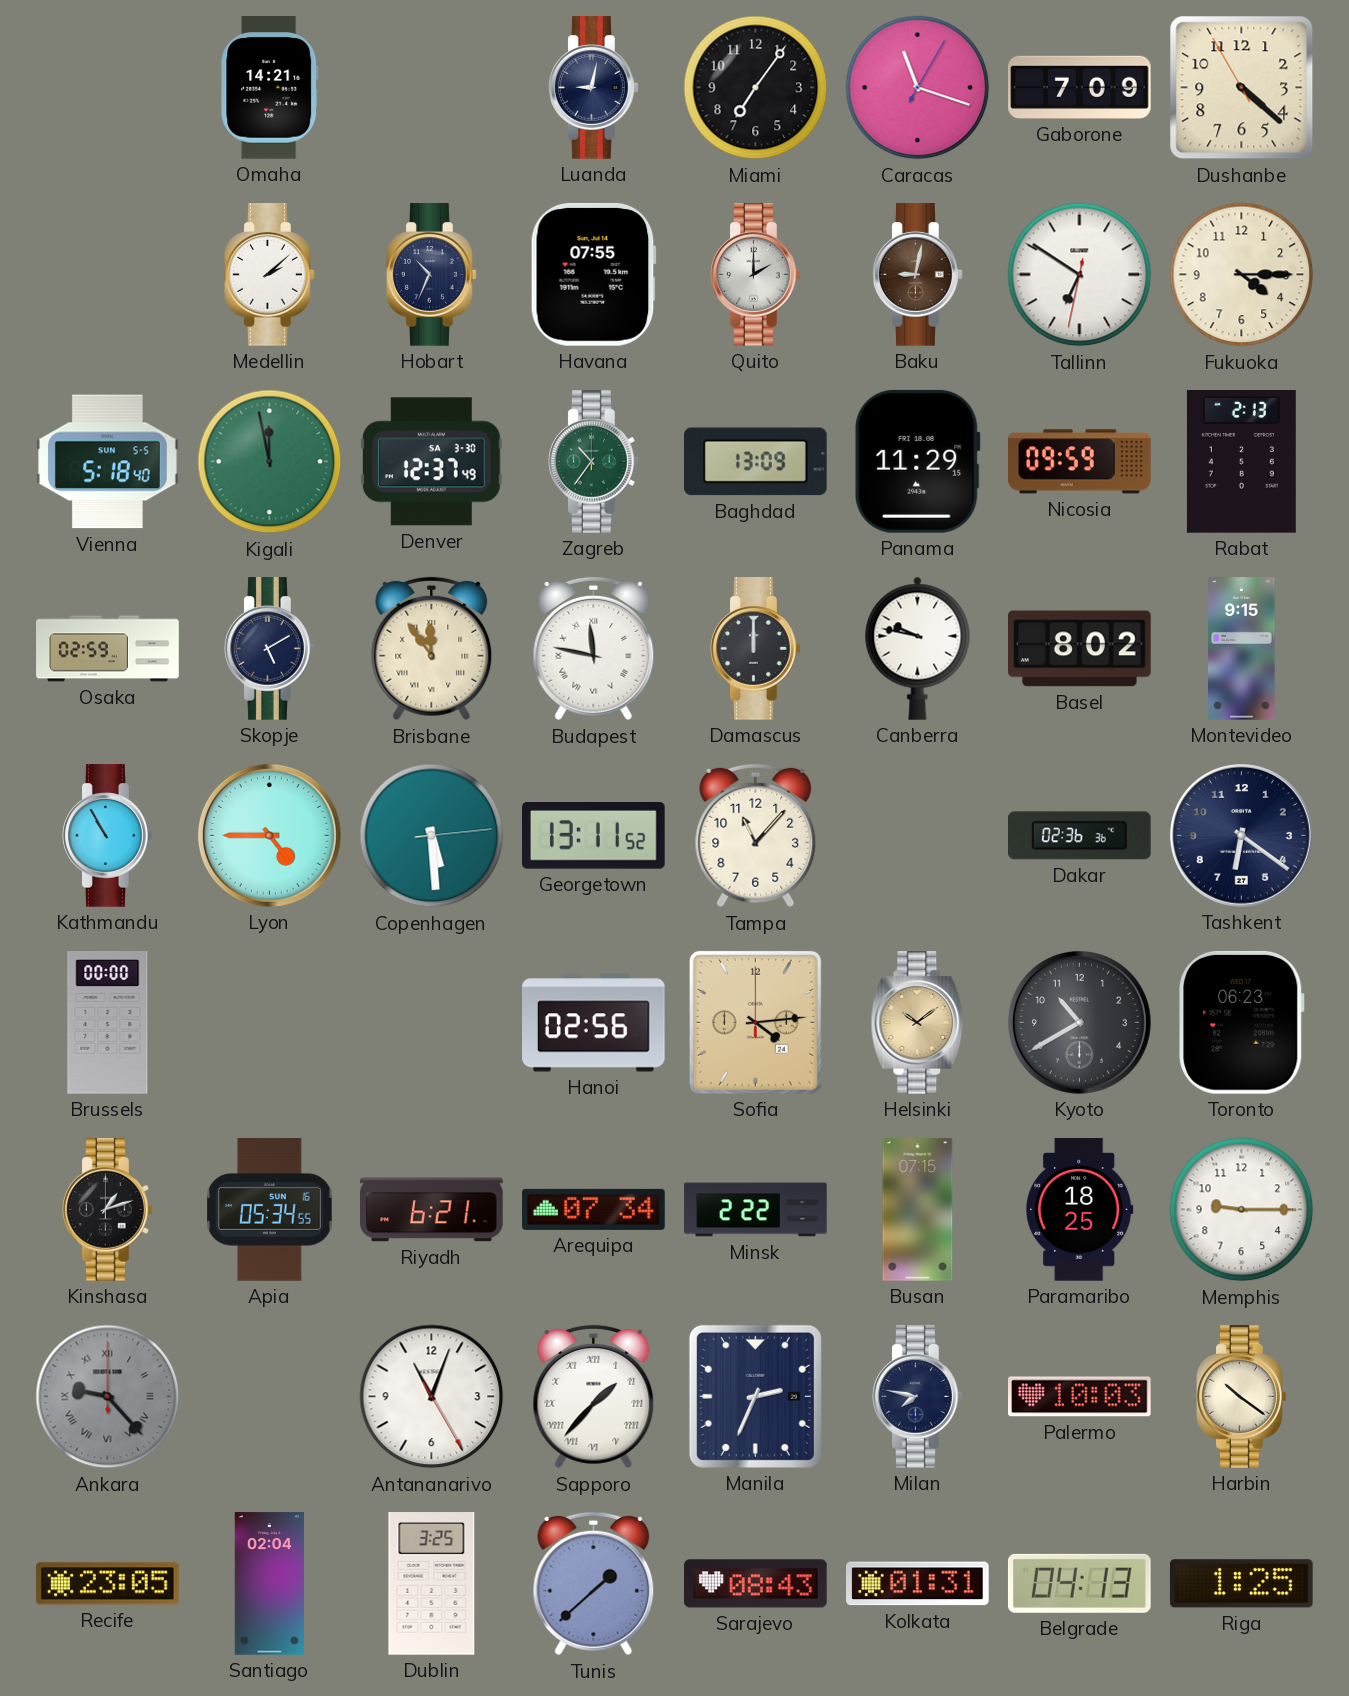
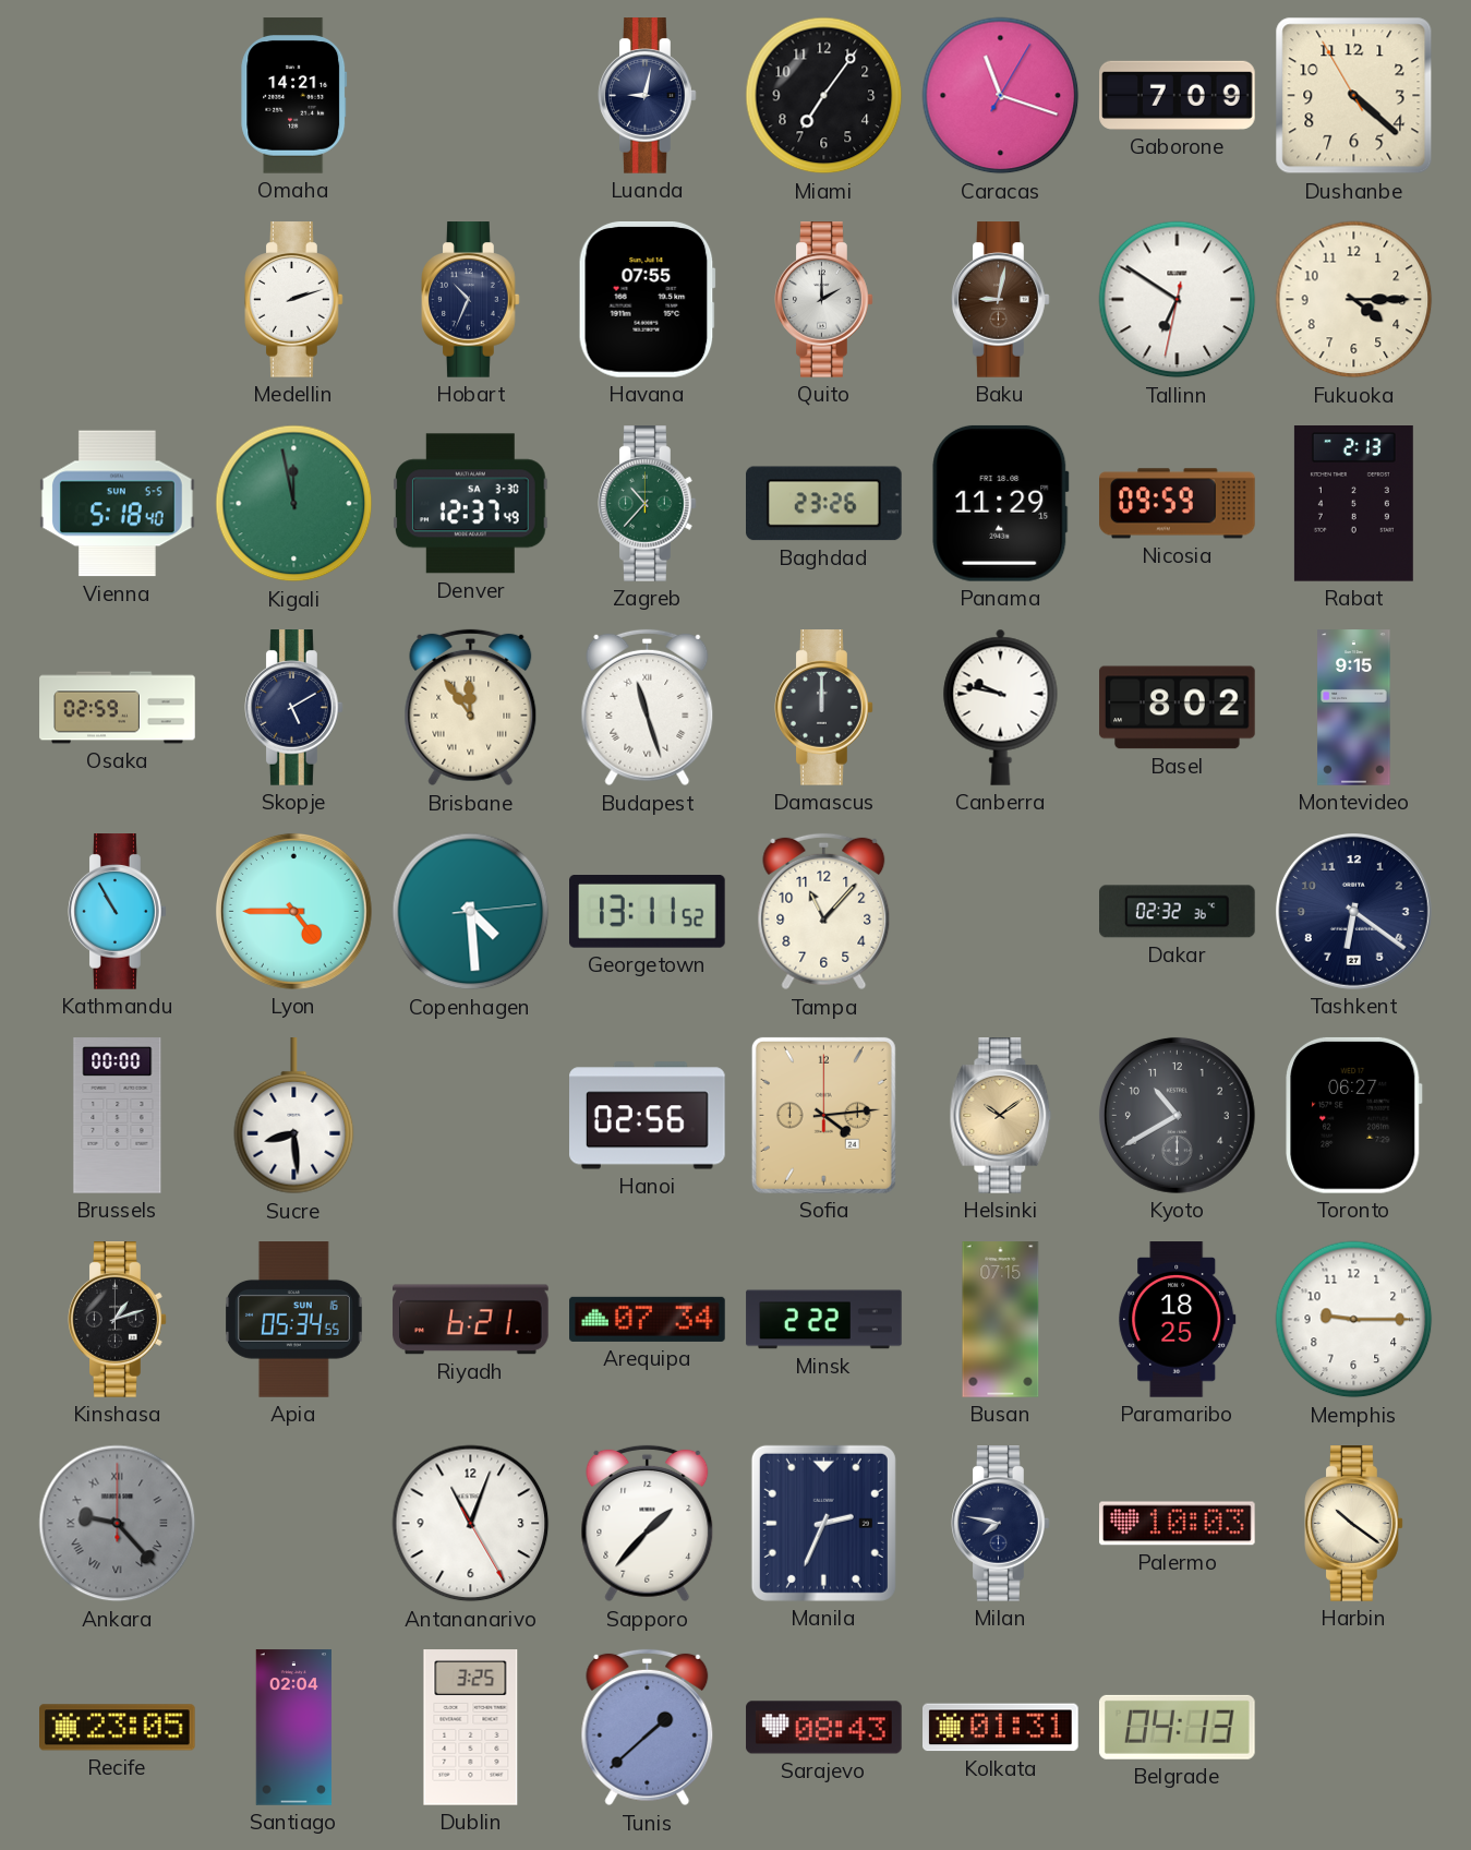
Medellin: 2:08 -> 2:12 (294, 300)
Zagreb: 10:36 -> 10:37 (648, 504)
Baghdad: 13:09 -> 23:26 (824, 504)
Budapest: 11:47 -> 11:27 (648, 708)
Copenhagen: 5:29 -> 4:29 (471, 912)
Dakar: 02:36 -> 02:32 (1178, 912)
Sucre: none -> 8:29 (294, 1116)
Toronto: 06:23 -> 06:27 (1354, 1115)
Sapporo numerals: Roman -> Arabic (648, 1524)
Riga: 1:25 -> none (1241, 1584)
